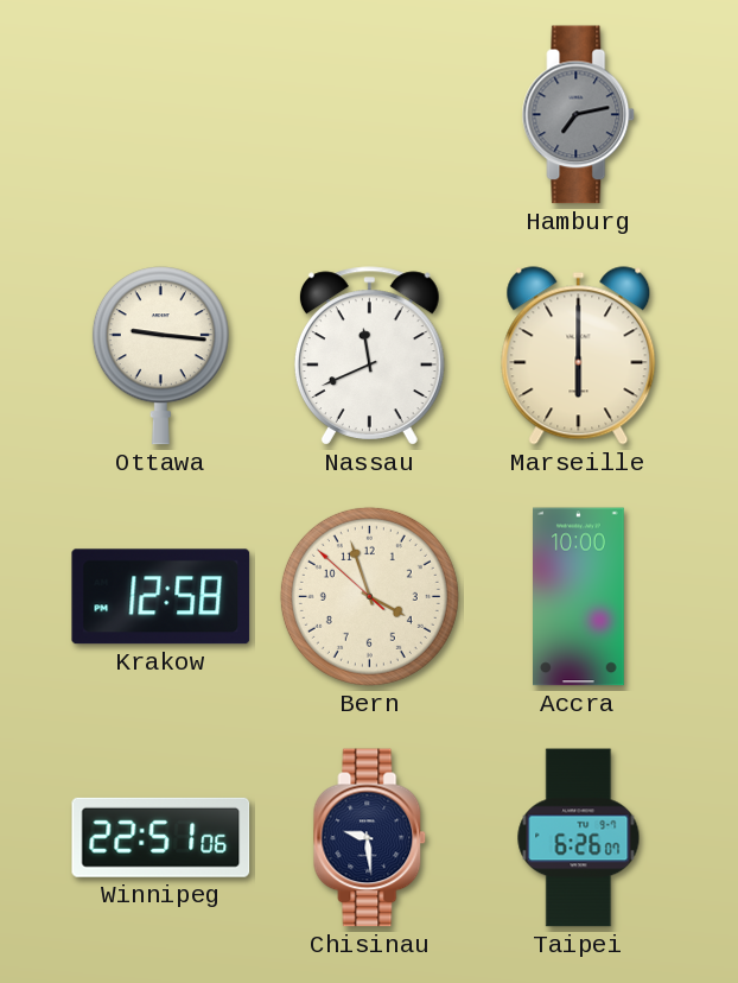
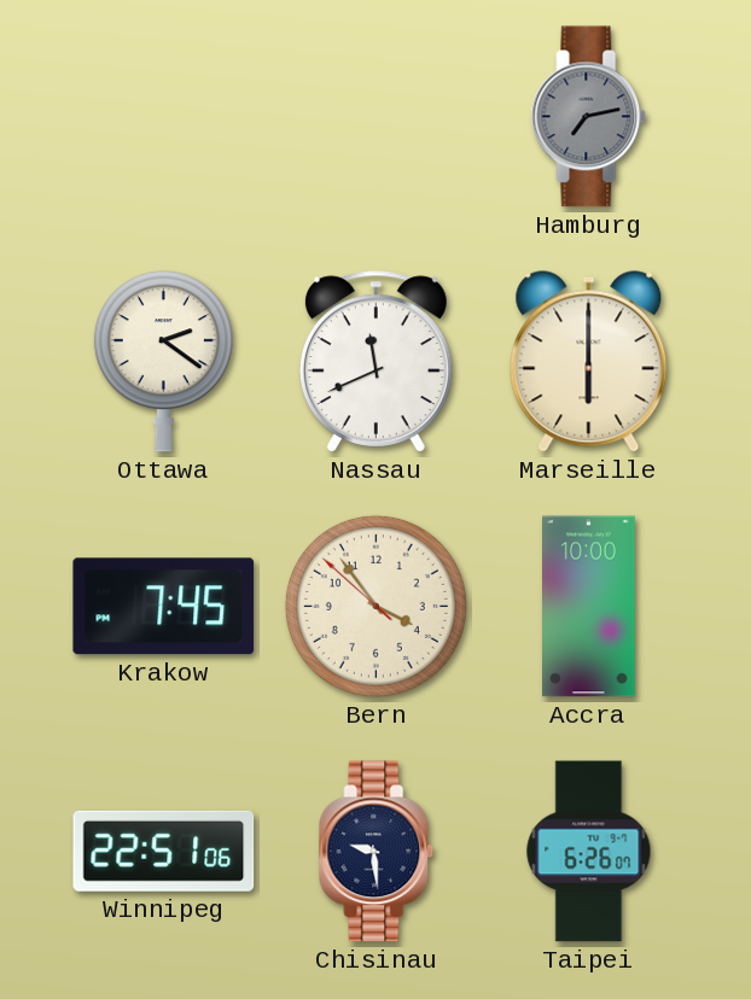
Ottawa: 9:16 -> 2:21 (163, 362)
Krakow: 12:58 -> 7:45 (164, 607)
Bern: 3:56 -> 3:53 (375, 606)
